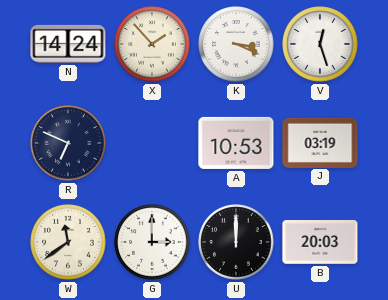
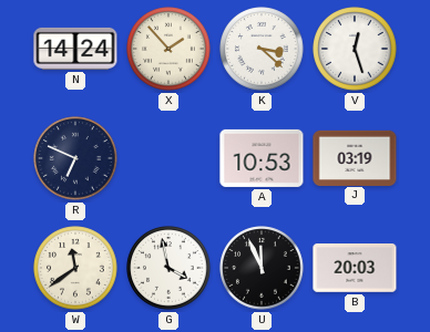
K: 3:19 -> 3:22 (262, 49)
G: 3:00 -> 3:58 (168, 268)
U: 12:00 -> 11:56 (262, 268)
